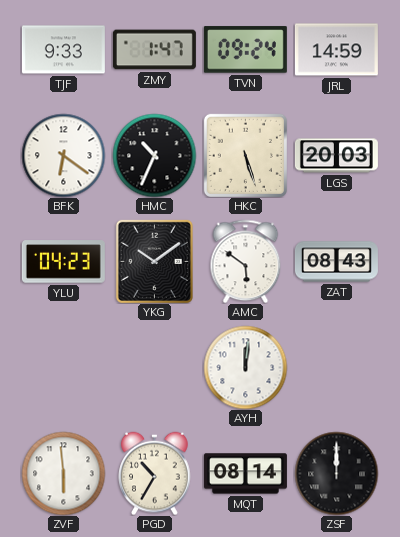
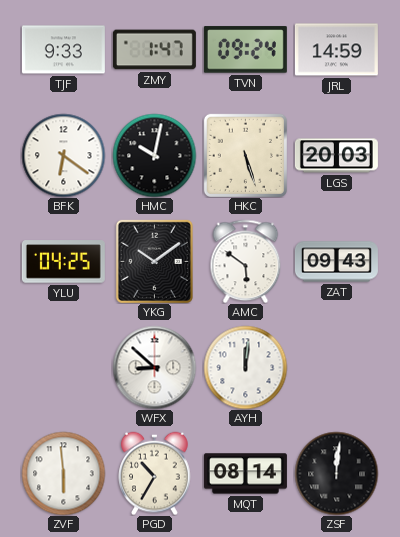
HMC: 10:34 -> 10:02 (154, 155)
YLU: 04:23 -> 04:25 (63, 262)
ZAT: 08:43 -> 09:43 (336, 262)
WFX: none -> 8:52 (154, 367)
ZSF: 12:00 -> 12:01 (336, 473)
